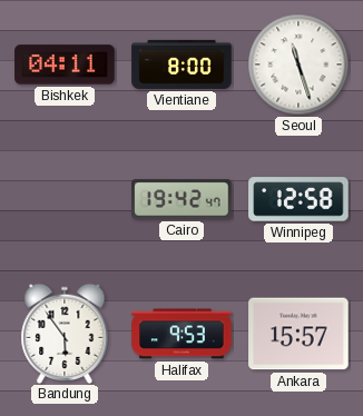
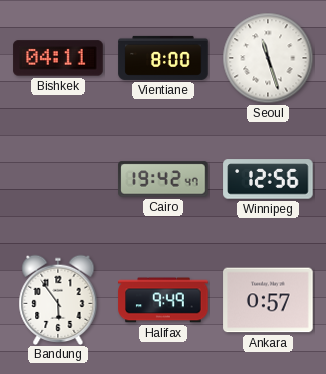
Winnipeg: 12:58 -> 12:56 (268, 179)
Halifax: 9:53 -> 9:49 (163, 300)
Ankara: 15:57 -> 0:57 (268, 300)
